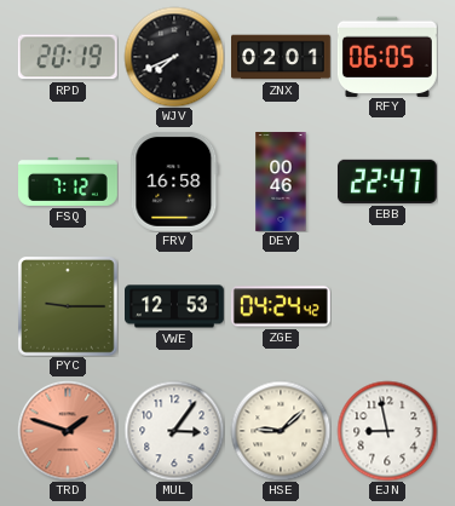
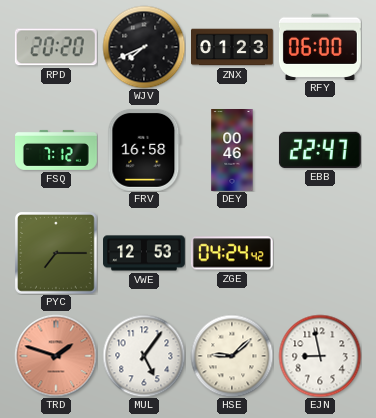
RPD: 20:19 -> 20:20 (56, 47)
ZNX: 02:01 -> 01:23 (233, 47)
RFY: 06:05 -> 06:00 (320, 46)
PYC: 9:15 -> 7:15 (56, 253)
MUL: 3:06 -> 5:06 (144, 356)
